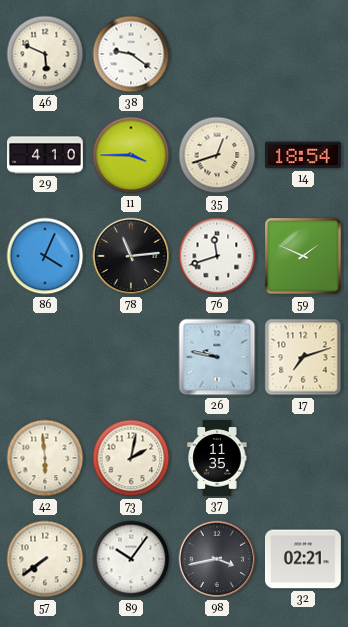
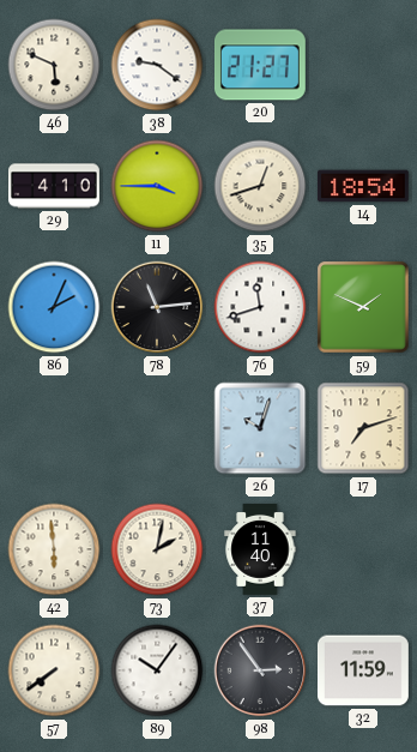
20: none -> 21:27 (260, 65)
86: 4:04 -> 2:04 (54, 307)
26: 9:47 -> 10:03 (260, 428)
37: 11:35 -> 11:40 (260, 551)
98: 3:43 -> 2:54 (260, 670)
32: 02:21 -> 11:59 (364, 670)
